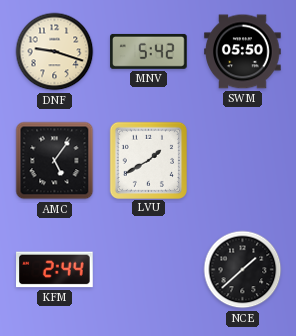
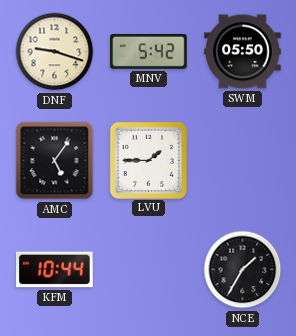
LVU: 1:40 -> 1:45 (148, 160)
KFM: 2:44 -> 10:44 (55, 270)
NCE: 1:38 -> 1:35 (243, 270)
